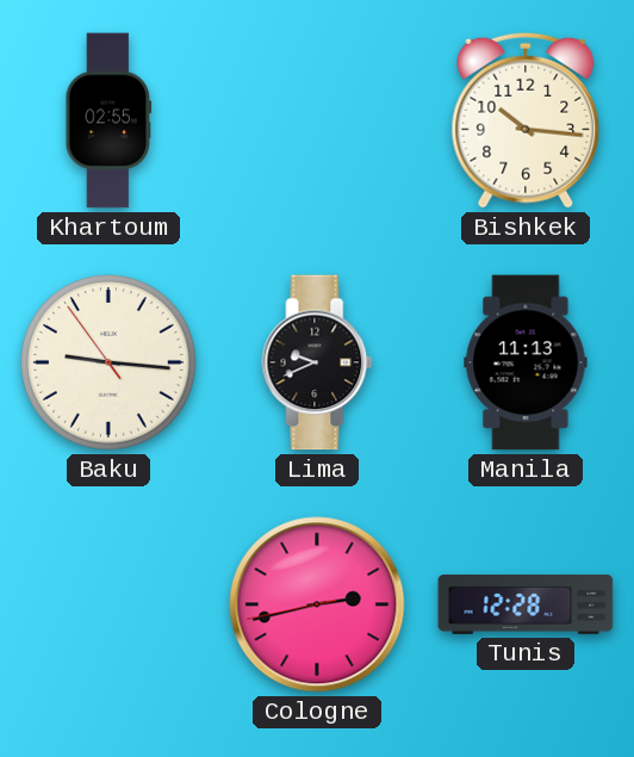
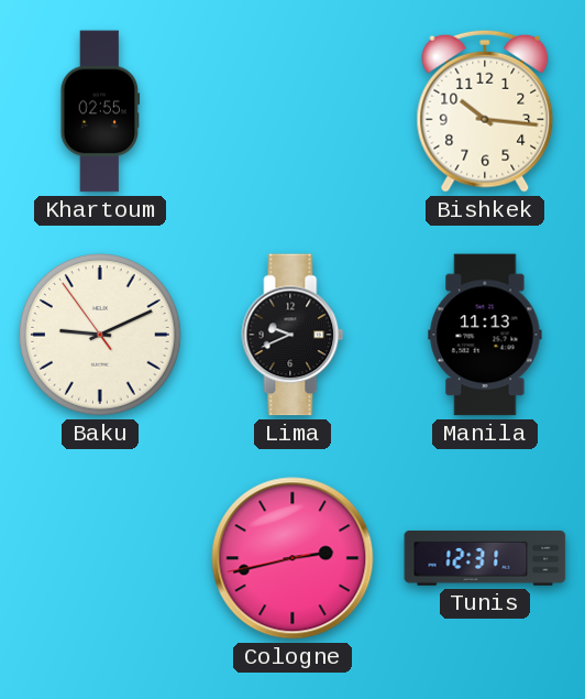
Baku: 9:15 -> 9:10 (101, 336)
Tunis: 12:28 -> 12:31 (485, 558)
